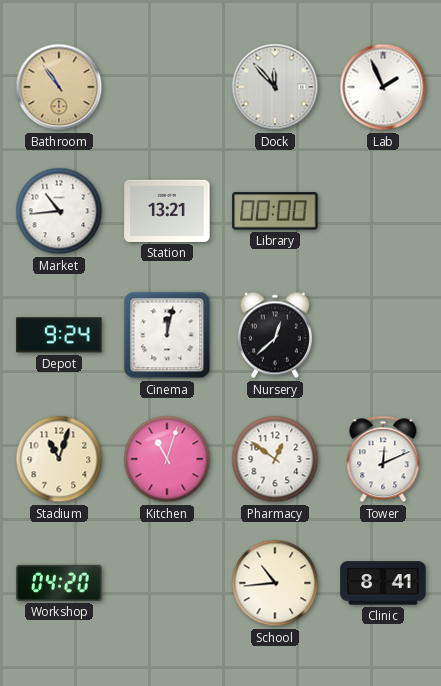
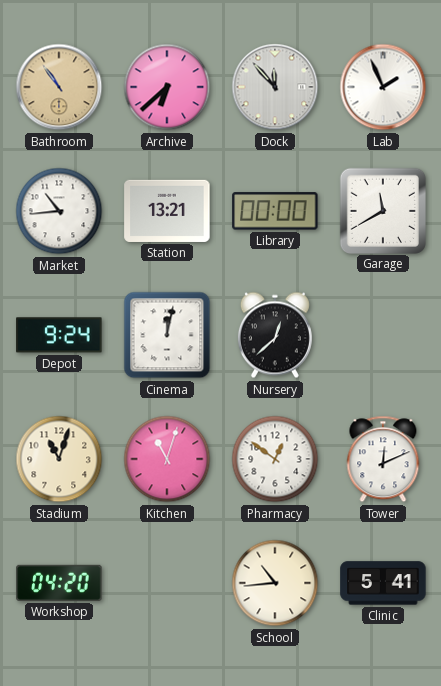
Archive: none -> 6:38 (167, 87)
Garage: none -> 11:40 (382, 210)
Clinic: 8:41 -> 5:41 (383, 583)
